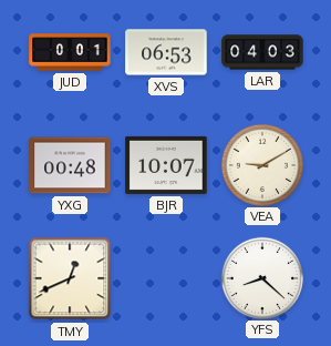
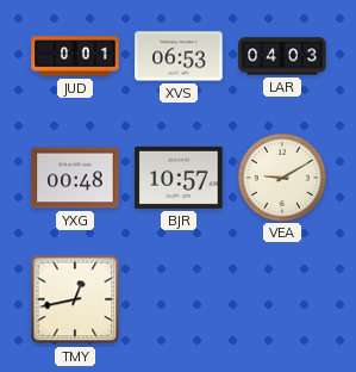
BJR: 10:07 -> 10:57 (179, 178)
TMY: 12:41 -> 12:43 (75, 299)
YFS: 8:22 -> none (261, 277)
